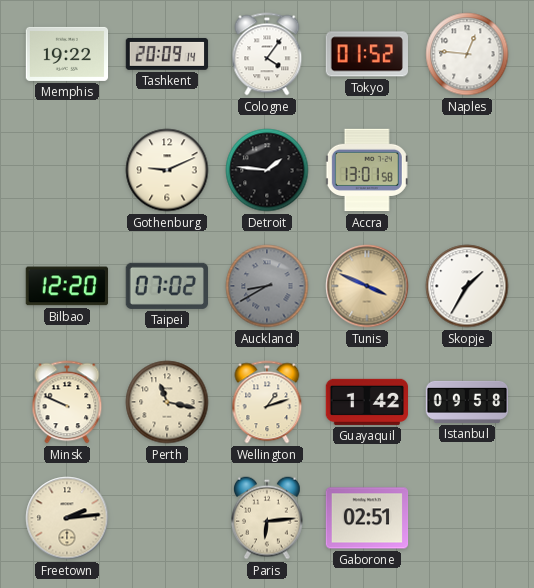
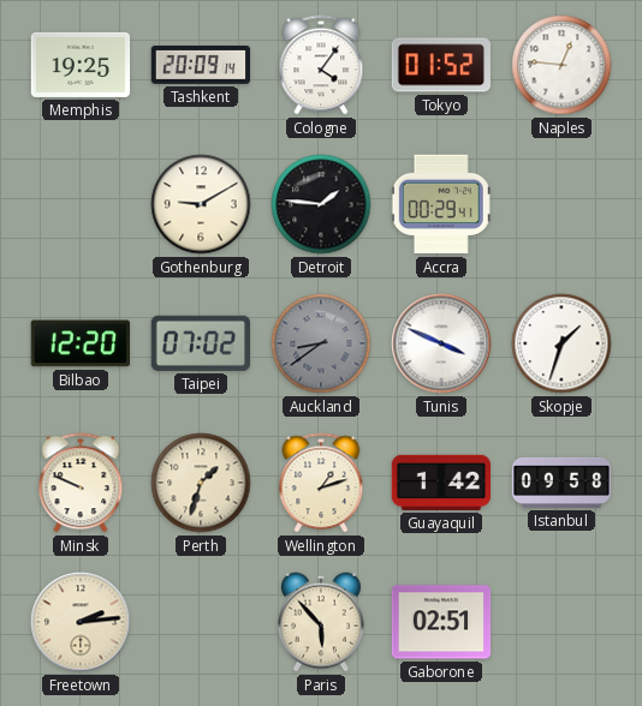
Memphis: 19:22 -> 19:25 (81, 65)
Gothenburg: 9:11 -> 9:10 (201, 204)
Accra: 13:01 -> 00:29 (441, 204)
Auckland: 8:40 -> 8:39 (321, 343)
Tunis dial: champagne -> white (441, 343)
Skopje: 1:35 -> 1:33 (561, 343)
Perth: 11:17 -> 1:33 (201, 483)
Paris: 6:14 -> 5:53 (322, 622)
